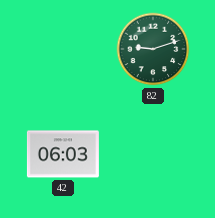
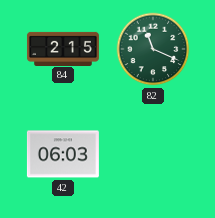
84: none -> 2:15 (63, 48)
82: 9:12 -> 11:19 (153, 49)
